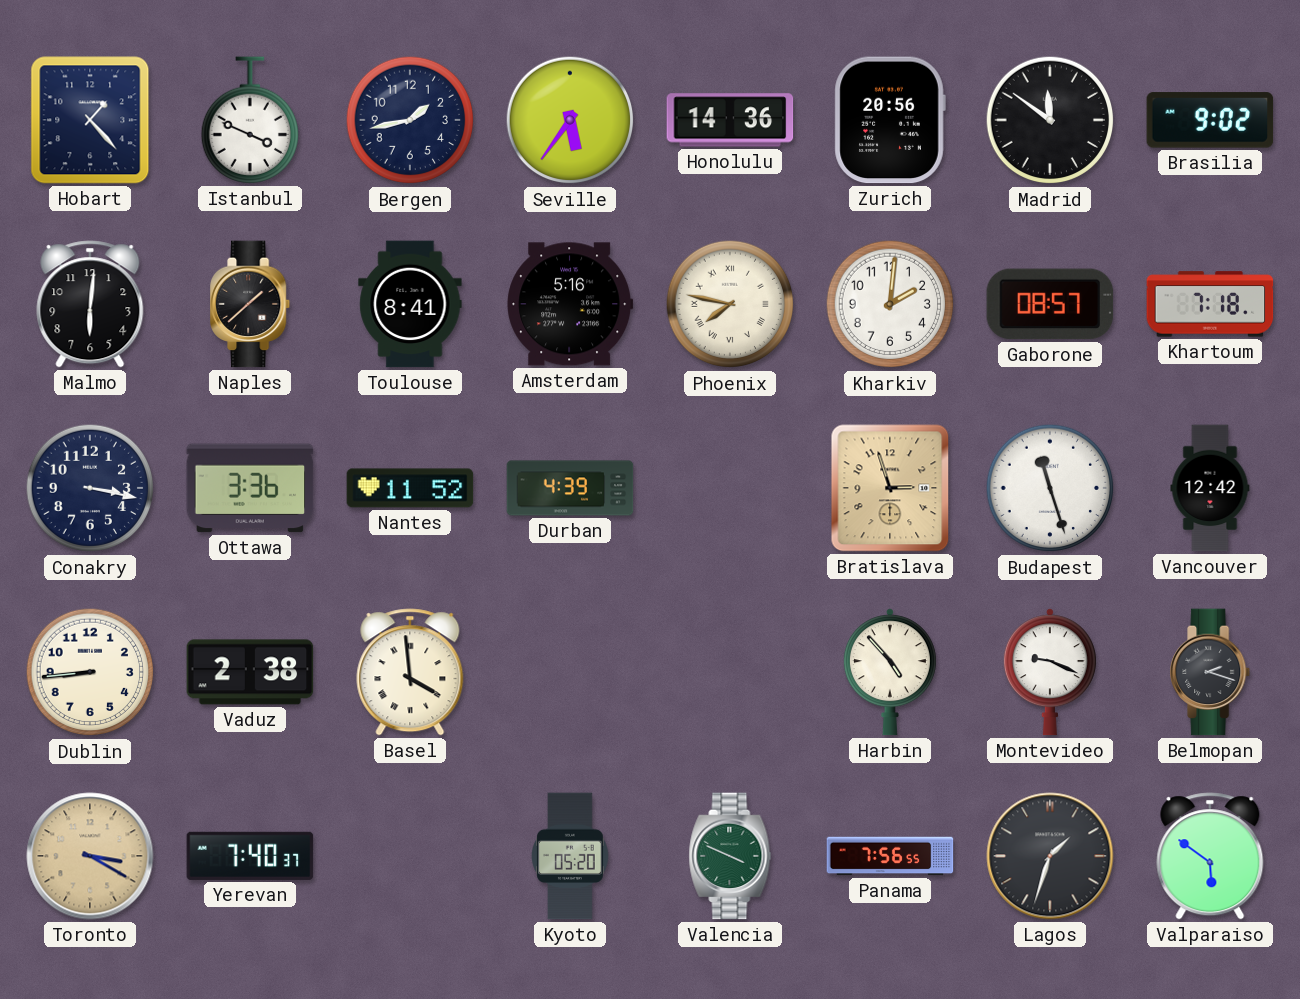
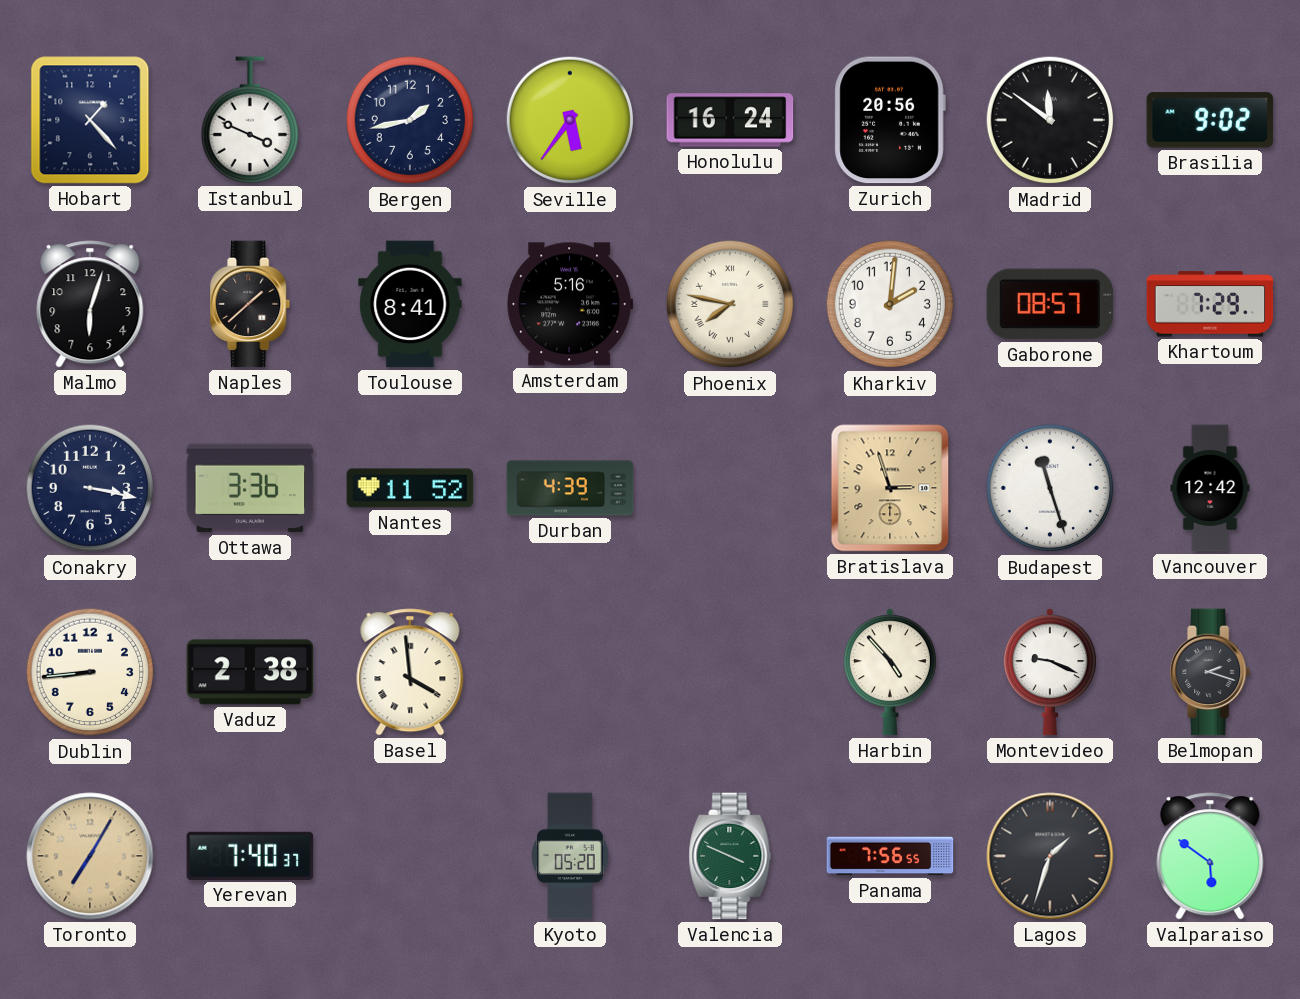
Honolulu: 14:36 -> 16:24 (730, 120)
Malmo: 6:01 -> 6:03 (90, 304)
Khartoum: 7:18 -> 7:29 (1210, 304)
Toronto: 3:20 -> 7:05 (90, 856)
